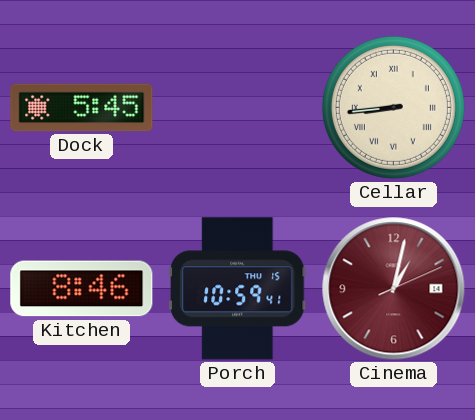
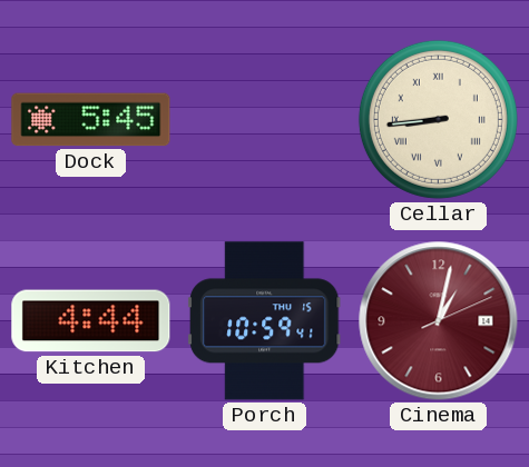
Kitchen: 8:46 -> 4:44 (91, 321)
